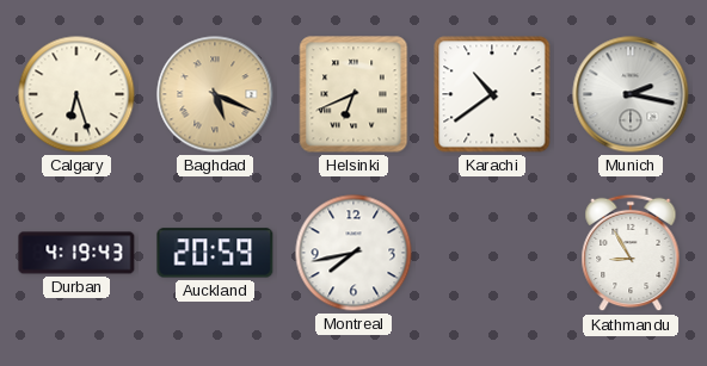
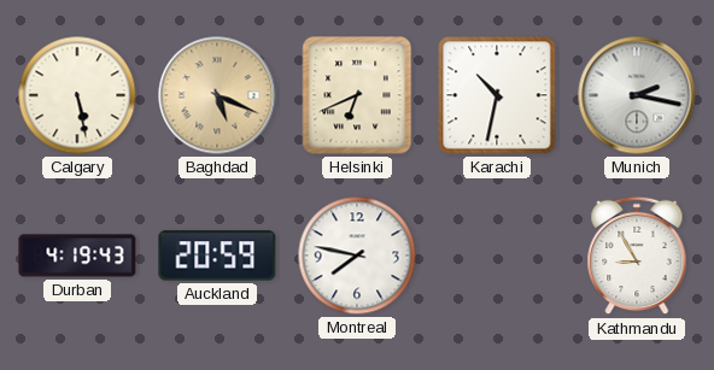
Calgary: 6:27 -> 5:28 (77, 95)
Karachi: 10:39 -> 10:32 (497, 95)
Montreal: 7:43 -> 7:47 (357, 256)
